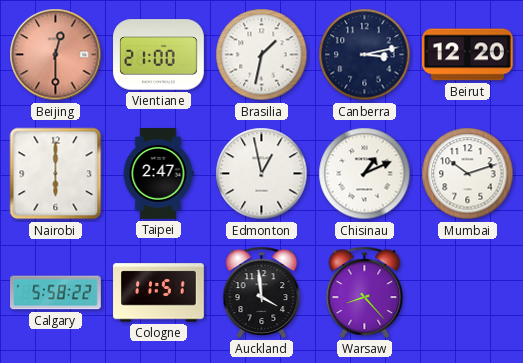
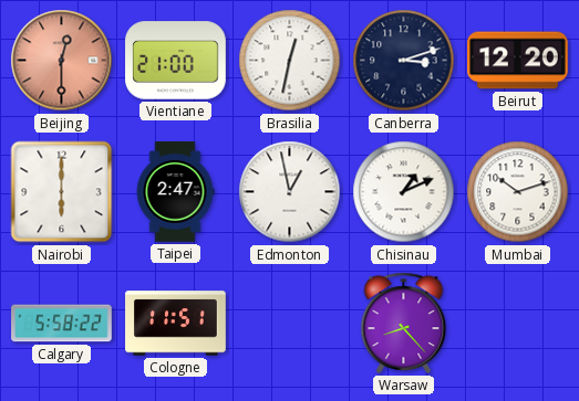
Brasilia: 1:32 -> 12:32 (290, 61)
Canberra: 3:13 -> 3:12 (404, 61)
Auckland: 3:59 -> none (262, 292)
